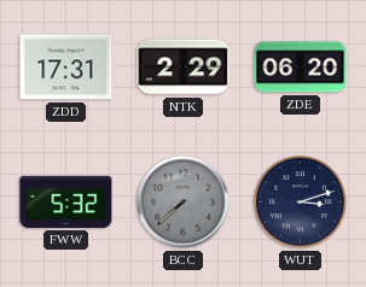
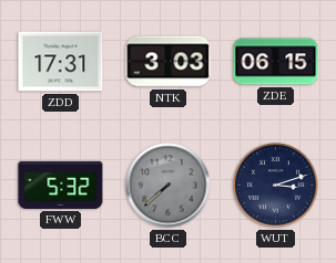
NTK: 2:29 -> 3:03 (169, 62)
ZDE: 06:20 -> 06:15 (276, 62)
